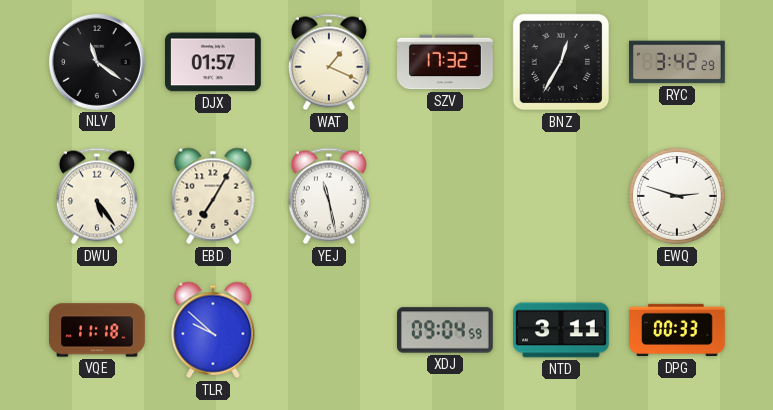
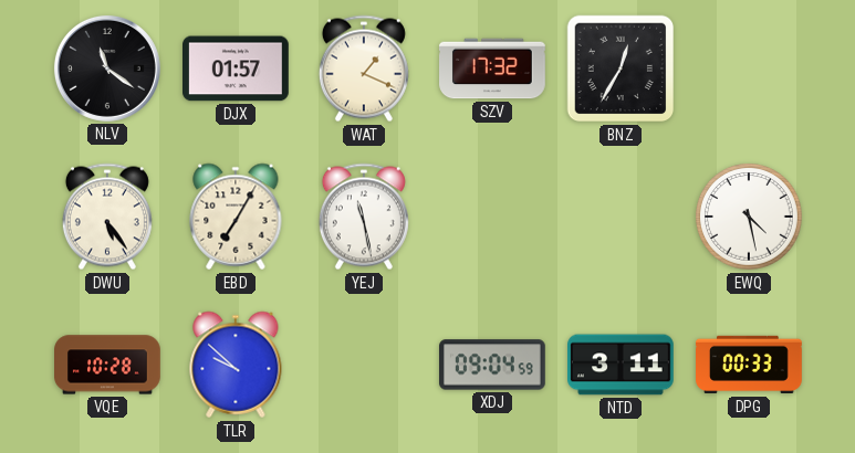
RYC: 3:42 -> none (678, 62)
EWQ: 2:48 -> 4:28 (749, 217)
VQE: 11:18 -> 10:28 (107, 365)
